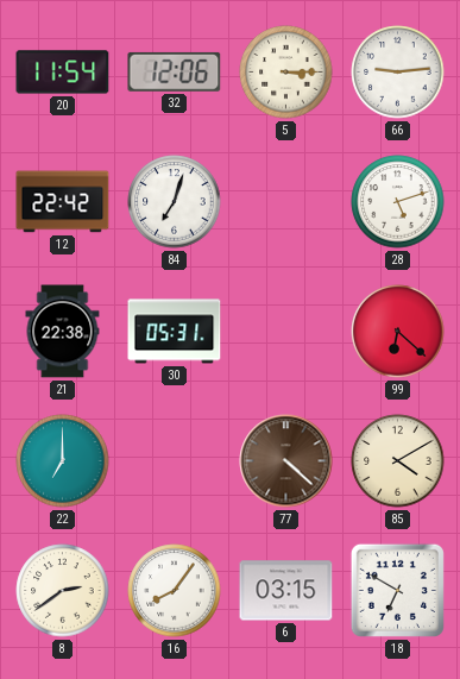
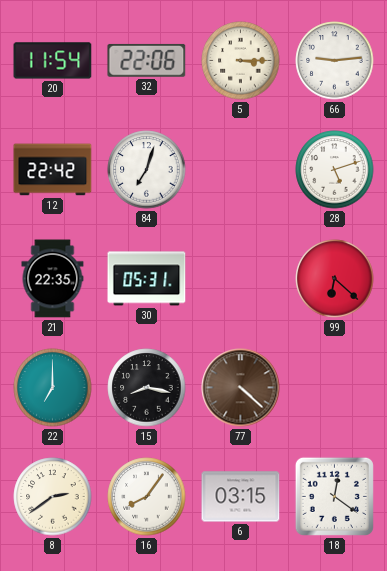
32: 12:06 -> 22:06 (147, 60)
21: 22:38 -> 22:35 (53, 279)
15: none -> 8:17 (147, 388)
85: 4:10 -> none (398, 461)
18: 6:50 -> 12:21 (334, 496)
